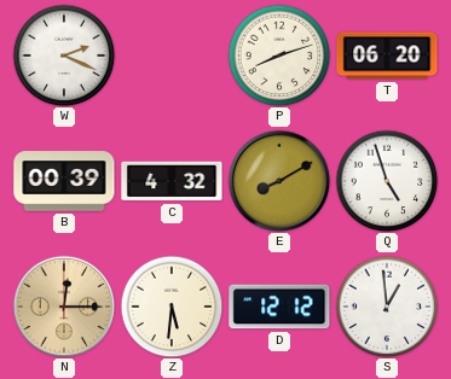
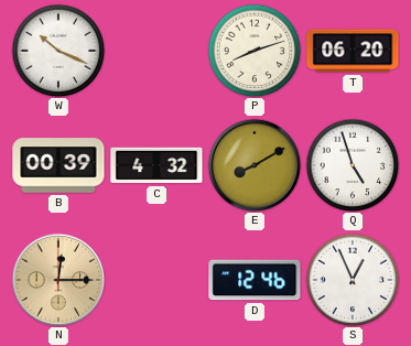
W: 2:19 -> 10:19 (58, 51)
Z: 5:31 -> none (172, 307)
D: 12:12 -> 12:46 (255, 280)
S: 12:59 -> 12:56 (353, 280)
